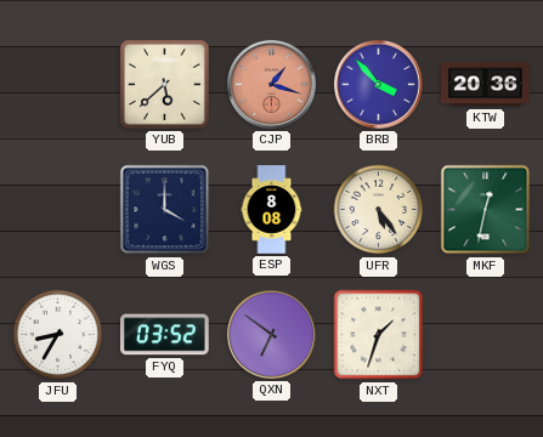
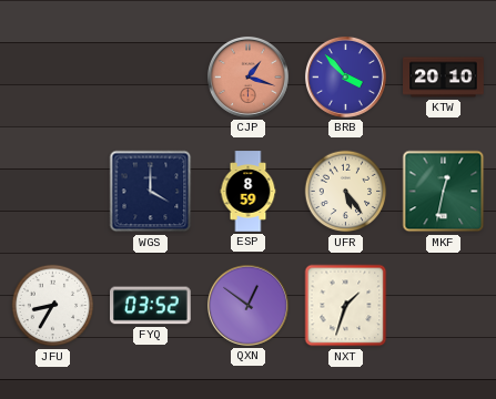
YUB: 5:38 -> none (164, 84)
KTW: 20:36 -> 20:10 (444, 78)
ESP: 8:08 -> 8:59 (249, 192)
QXN: 6:51 -> 12:51 (247, 305)
